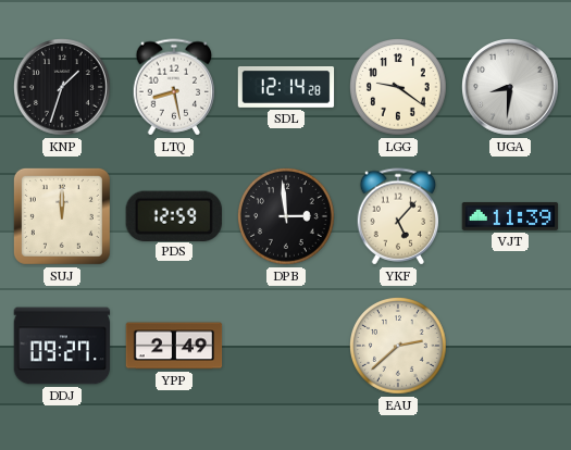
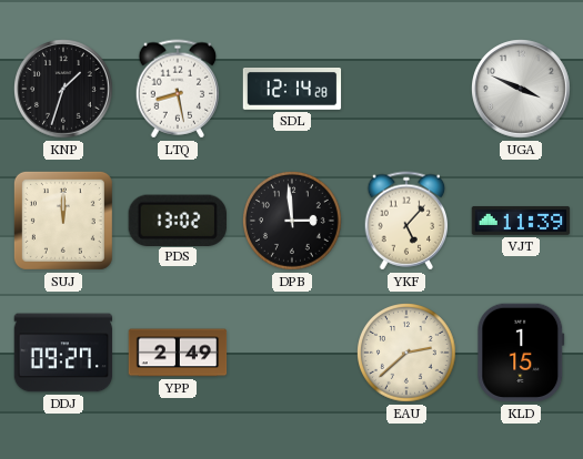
LGG: 9:21 -> none (399, 88)
UGA: 8:31 -> 3:49 (522, 90)
PDS: 12:59 -> 13:02 (178, 220)
KLD: none -> 1:15 (521, 353)
